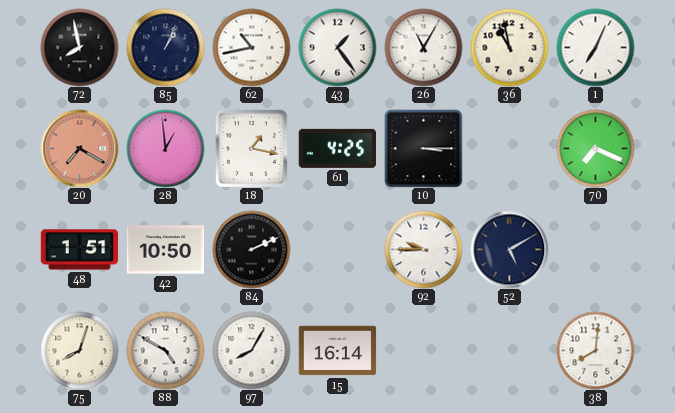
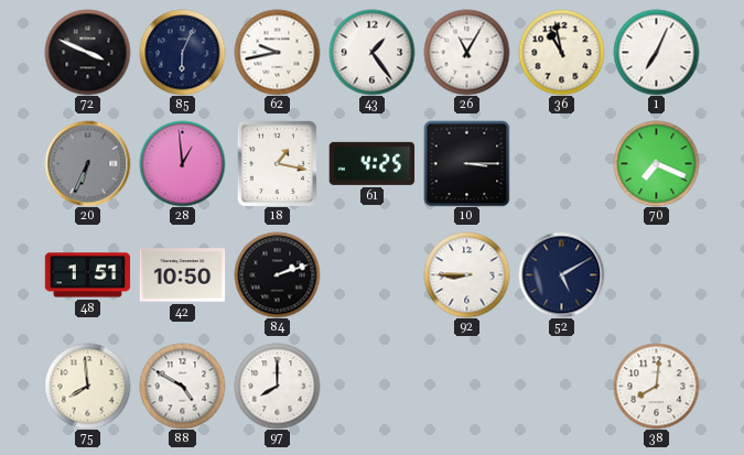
72: 7:58 -> 3:49 (87, 52)
85: 1:04 -> 6:04 (182, 52)
62: 10:43 -> 9:43 (277, 52)
20: 7:20 -> 6:34 (87, 163)
20 dial: salmon -> grey (87, 163)
84: 2:11 -> 2:12 (277, 274)
92: 9:45 -> 8:45 (466, 274)
75: 8:03 -> 7:59 (87, 386)
97: 8:05 -> 8:00 (277, 386)
15: 16:14 -> none (337, 351)
